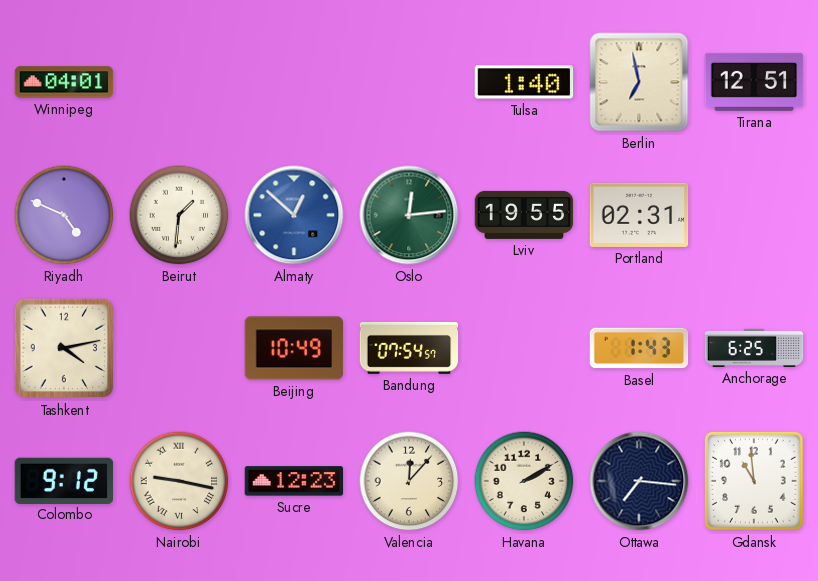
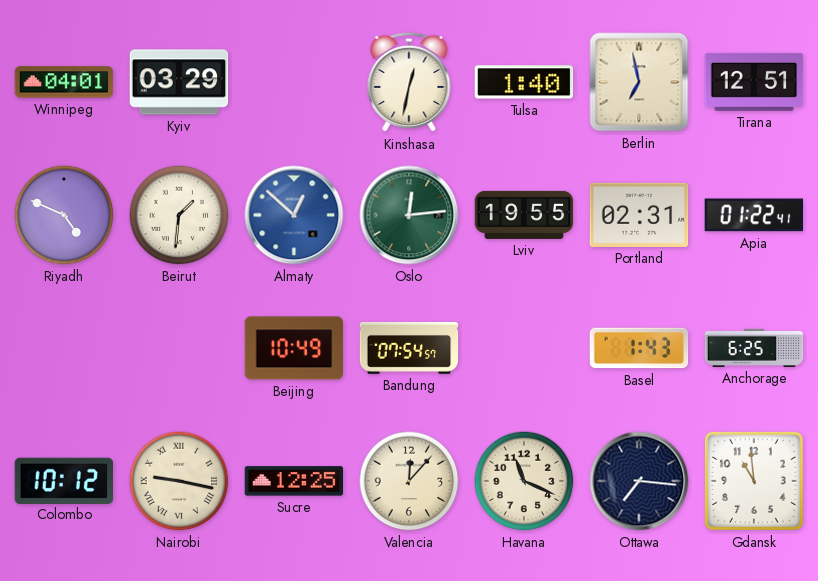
Kyiv: none -> 03:29 (179, 82)
Kinshasa: none -> 12:32 (409, 82)
Apia: none -> 01:22 (754, 215)
Tashkent: 4:13 -> none (64, 348)
Colombo: 9:12 -> 10:12 (64, 480)
Sucre: 12:23 -> 12:25 (294, 481)
Havana: 2:10 -> 11:19 (524, 481)
